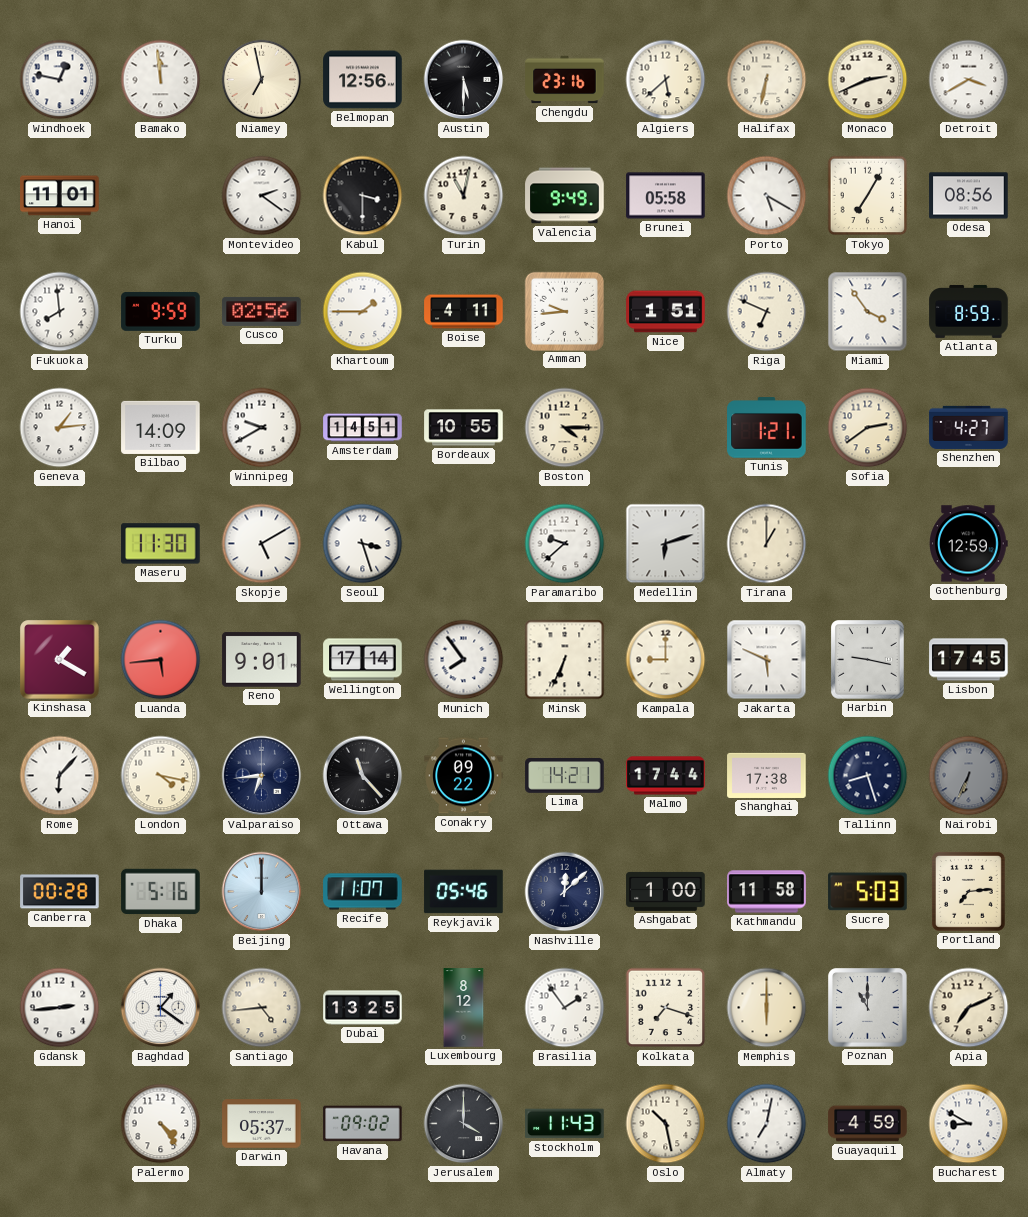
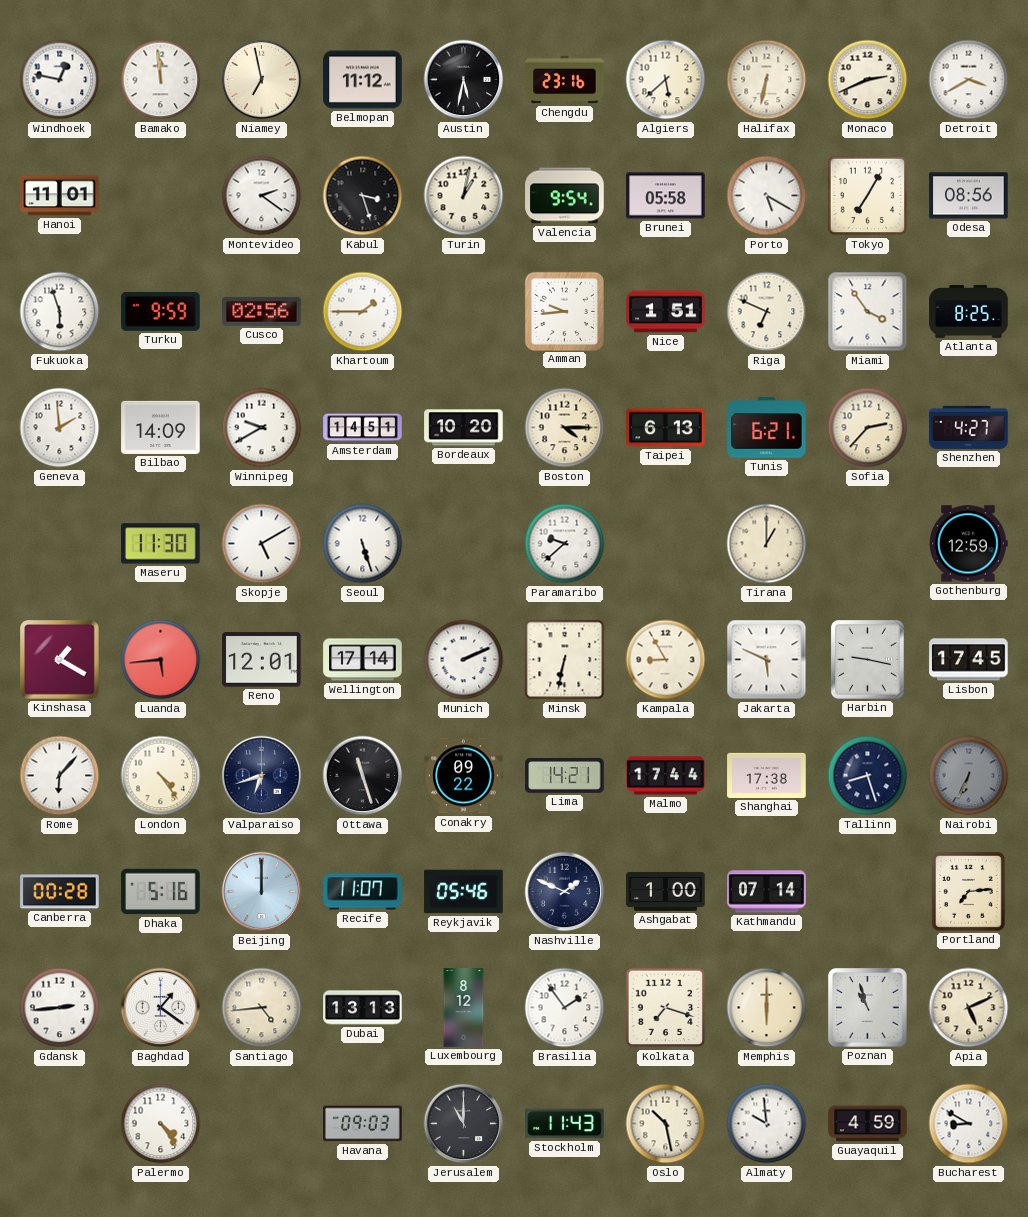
Belmopan: 12:56 -> 11:12 (363, 80)
Austin: 5:30 -> 5:32 (464, 80)
Kabul: 3:30 -> 3:27 (363, 196)
Turin: 11:02 -> 1:02 (464, 196)
Valencia: 9:49 -> 9:54 (565, 196)
Fukuoka: 7:59 -> 5:57 (60, 312)
Boise: 4:11 -> none (464, 312)
Atlanta: 8:59 -> 8:25 (969, 311)
Geneva: 1:14 -> 1:59 (60, 428)
Bordeaux: 10:55 -> 10:20 (464, 428)
Taipei: none -> 6:13 (666, 428)
Tunis: 1:21 -> 6:21 (767, 428)
Sofia: 2:39 -> 2:37 (868, 428)
Seoul: 3:27 -> 5:27 (363, 544)
Medellin: 6:12 -> none (666, 544)
Reno: 9:01 -> 12:01 (262, 660)
Munich: 7:54 -> 2:11 (464, 660)
Minsk: 6:34 -> 6:32 (565, 660)
Kampala: 9:00 -> 8:55 (666, 660)
London: 4:17 -> 4:24 (161, 776)
Valparaiso: 6:44 -> 6:42 (262, 776)
Ottawa: 11:23 -> 11:27 (363, 776)
Nashville: 12:08 -> 1:49 (565, 892)
Kathmandu: 11:58 -> 07:14 (767, 892)
Sucre: 5:03 -> none (868, 892)
Dubai: 13:25 -> 13:13 (363, 1008)
Poznan: 11:00 -> 10:57 (868, 1008)
Apia: 7:11 -> 5:11 (969, 1008)
Darwin: 05:37 -> none (262, 1124)
Havana: 09:02 -> 09:03 (363, 1124)
Jerusalem: 4:00 -> 11:00 (464, 1124)
Almaty: 7:02 -> 9:59 (767, 1124)
